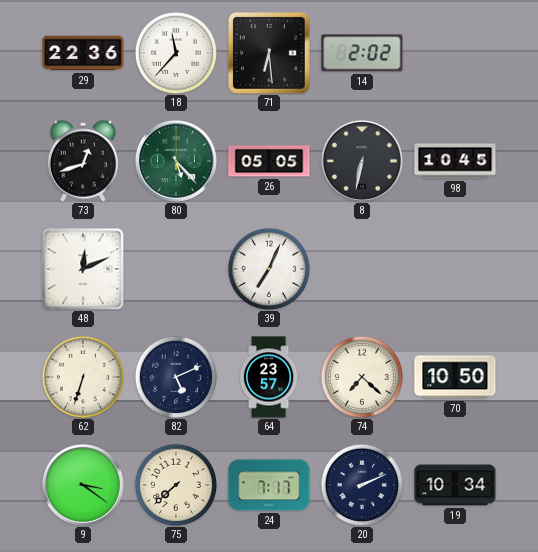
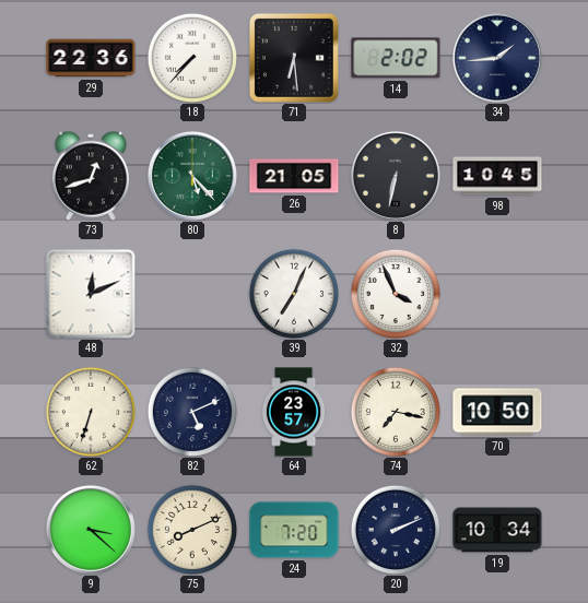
18: 11:37 -> 7:37 (191, 57)
34: none -> 1:44 (497, 58)
26: 05:05 -> 21:05 (294, 176)
32: none -> 3:56 (395, 293)
74: 7:22 -> 7:17 (395, 411)
9: 3:21 -> 3:22 (91, 530)
75: 7:38 -> 8:11 (191, 529)
24: 7:17 -> 7:20 (294, 530)
